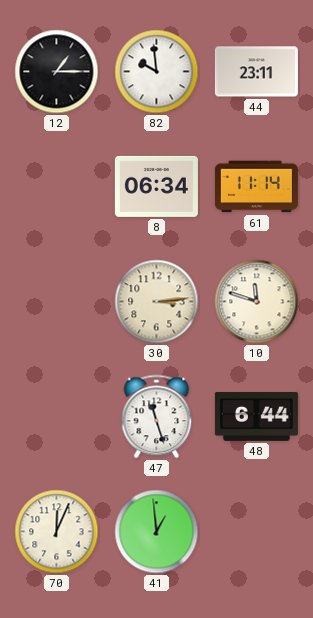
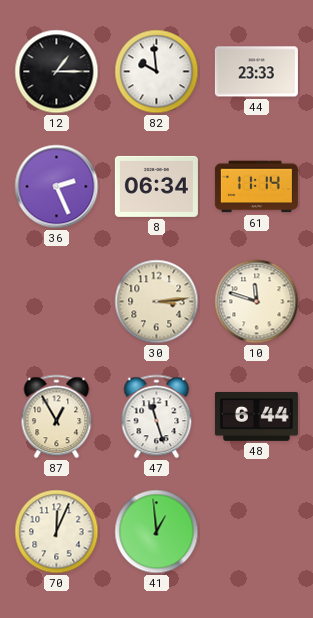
44: 23:11 -> 23:33 (256, 72)
36: none -> 2:26 (57, 187)
87: none -> 12:55 (57, 417)
